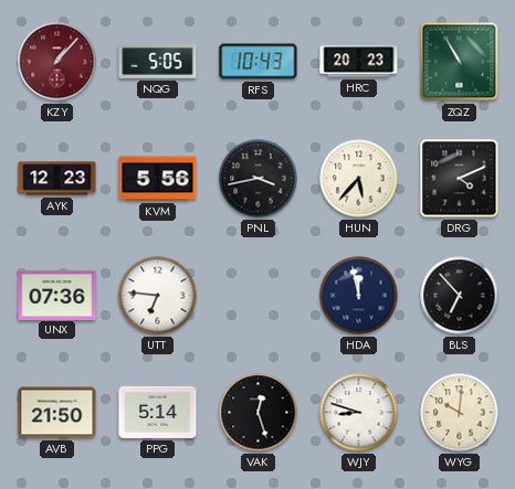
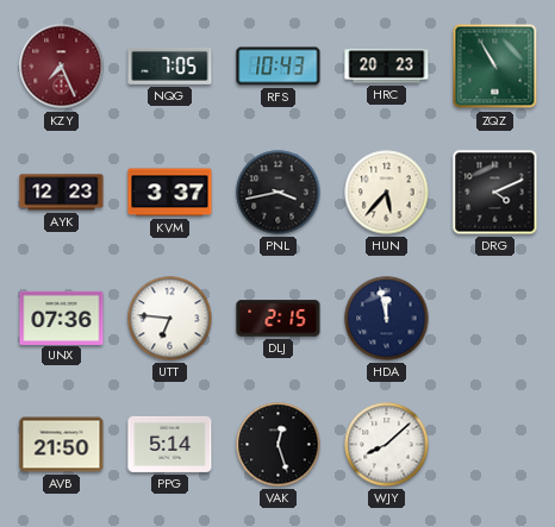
KZY: 1:07 -> 7:26 (62, 67)
NQG: 5:05 -> 7:05 (170, 65)
KVM: 5:56 -> 3:37 (170, 193)
DLJ: none -> 2:15 (279, 319)
BLS: 6:53 -> none (460, 296)
WJY: 8:48 -> 8:08 (387, 445)
WYG: 10:01 -> none (460, 413)
